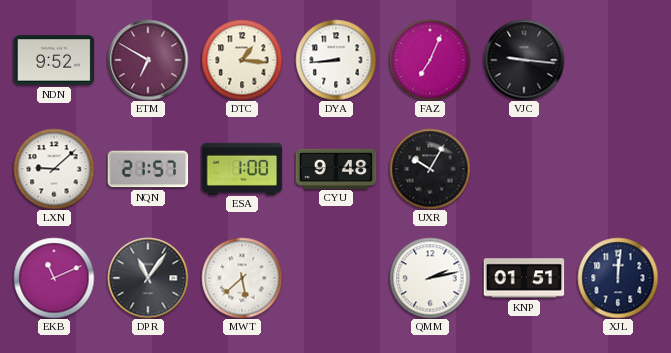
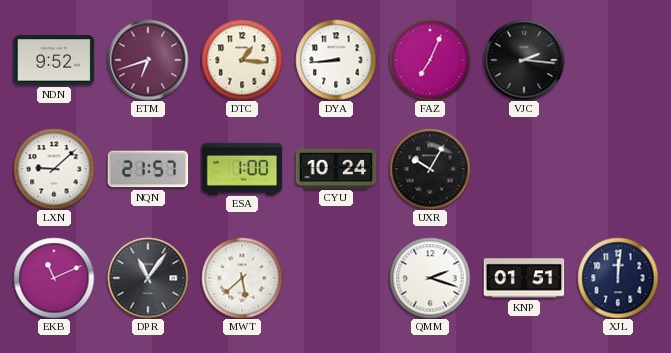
ETM: 6:50 -> 6:42 (148, 60)
VJC: 9:16 -> 2:16 (524, 60)
CYU: 9:48 -> 10:24 (336, 168)
QMM: 2:13 -> 2:18 (430, 278)
